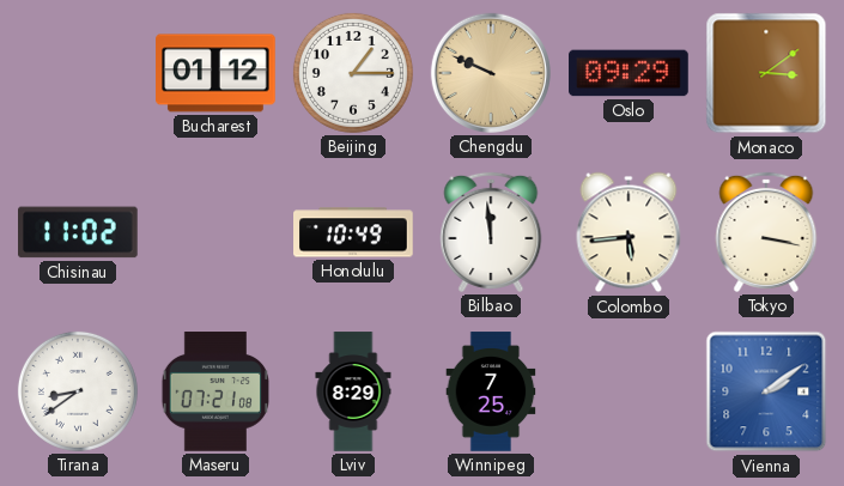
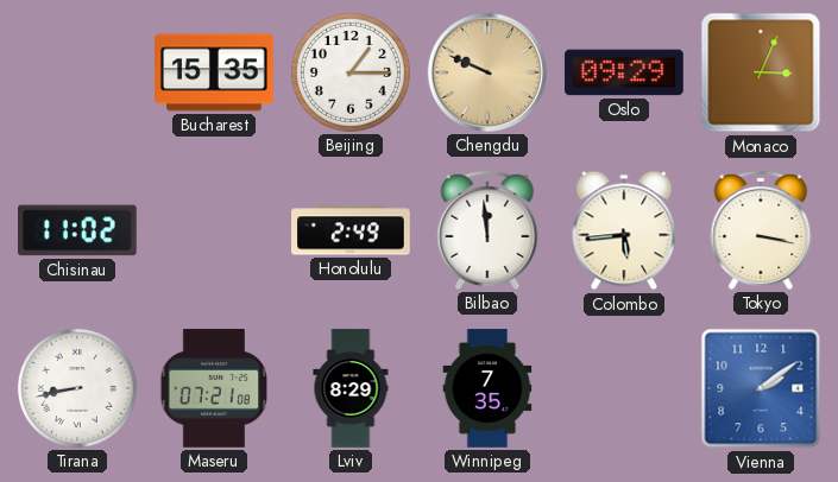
Bucharest: 01:12 -> 15:35 (214, 72)
Monaco: 3:09 -> 3:04 (761, 72)
Honolulu: 10:49 -> 2:49 (351, 230)
Tirana: 8:39 -> 8:43 (77, 388)
Winnipeg: 7:25 -> 7:35 (487, 388)
